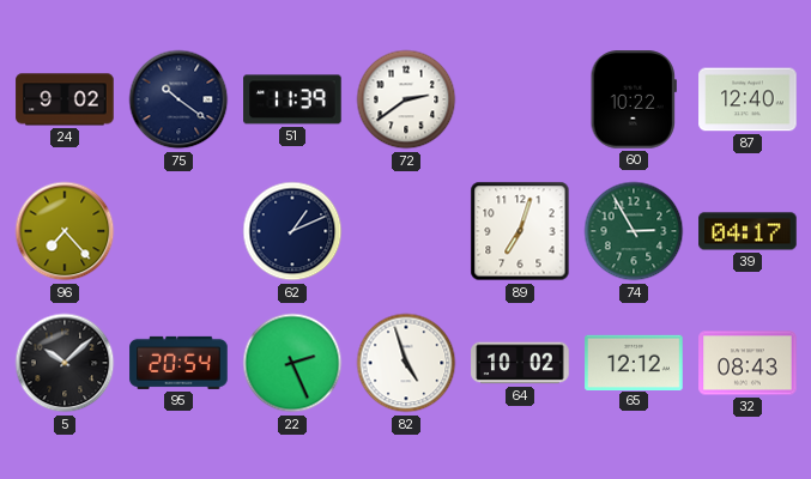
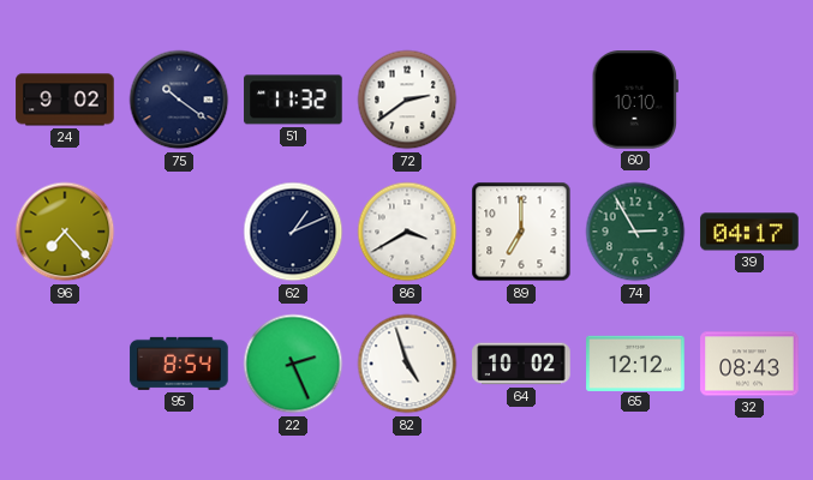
51: 11:39 -> 11:32 (293, 100)
60: 10:22 -> 10:10 (635, 100)
87: 12:40 -> none (748, 99)
86: none -> 3:40 (407, 232)
89: 7:03 -> 7:00 (521, 232)
5: 10:08 -> none (65, 363)
95: 20:54 -> 8:54 (179, 364)
